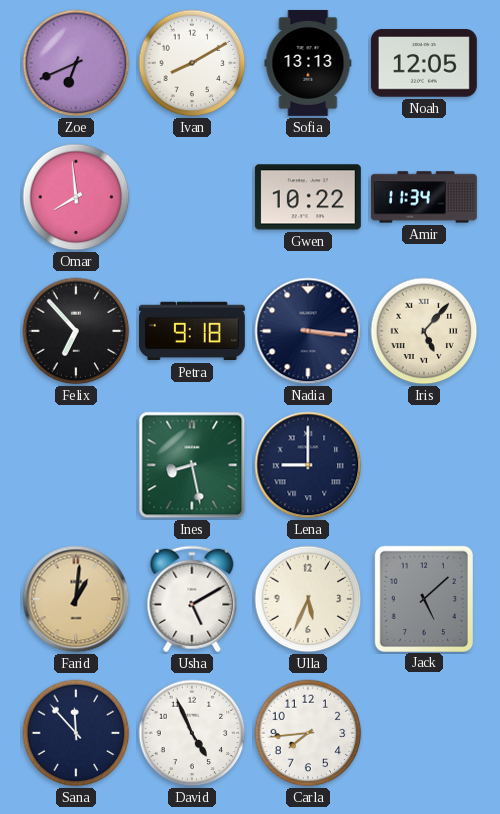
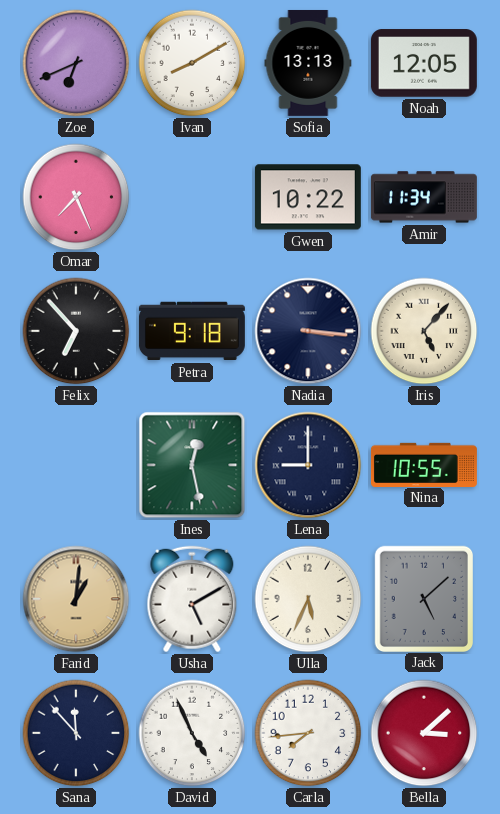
Omar: 7:59 -> 7:26 (76, 197)
Ines: 8:28 -> 12:28 (192, 465)
Nina: none -> 10:55 (424, 464)
Bella: none -> 3:08 (424, 733)
